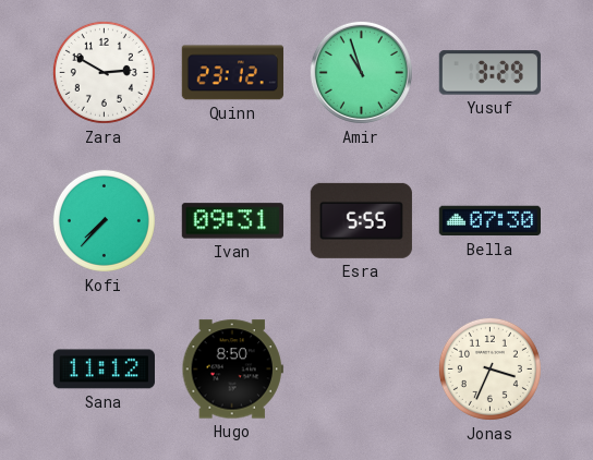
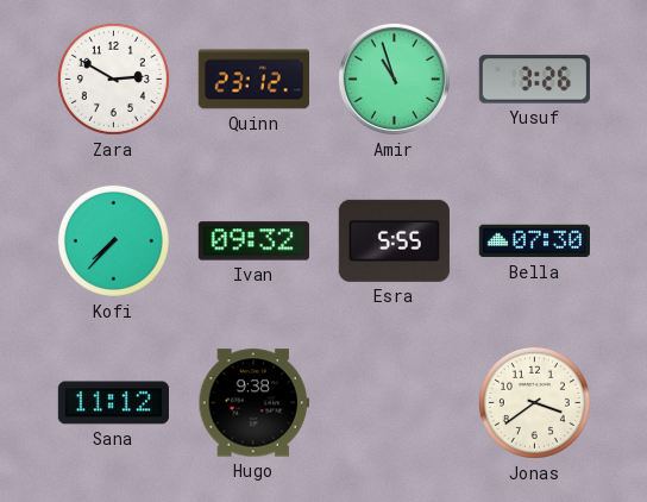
Yusuf: 3:29 -> 3:26 (534, 80)
Ivan: 09:31 -> 09:32 (253, 241)
Hugo: 8:50 -> 9:38 (253, 403)
Jonas: 3:34 -> 3:39 (534, 402)
